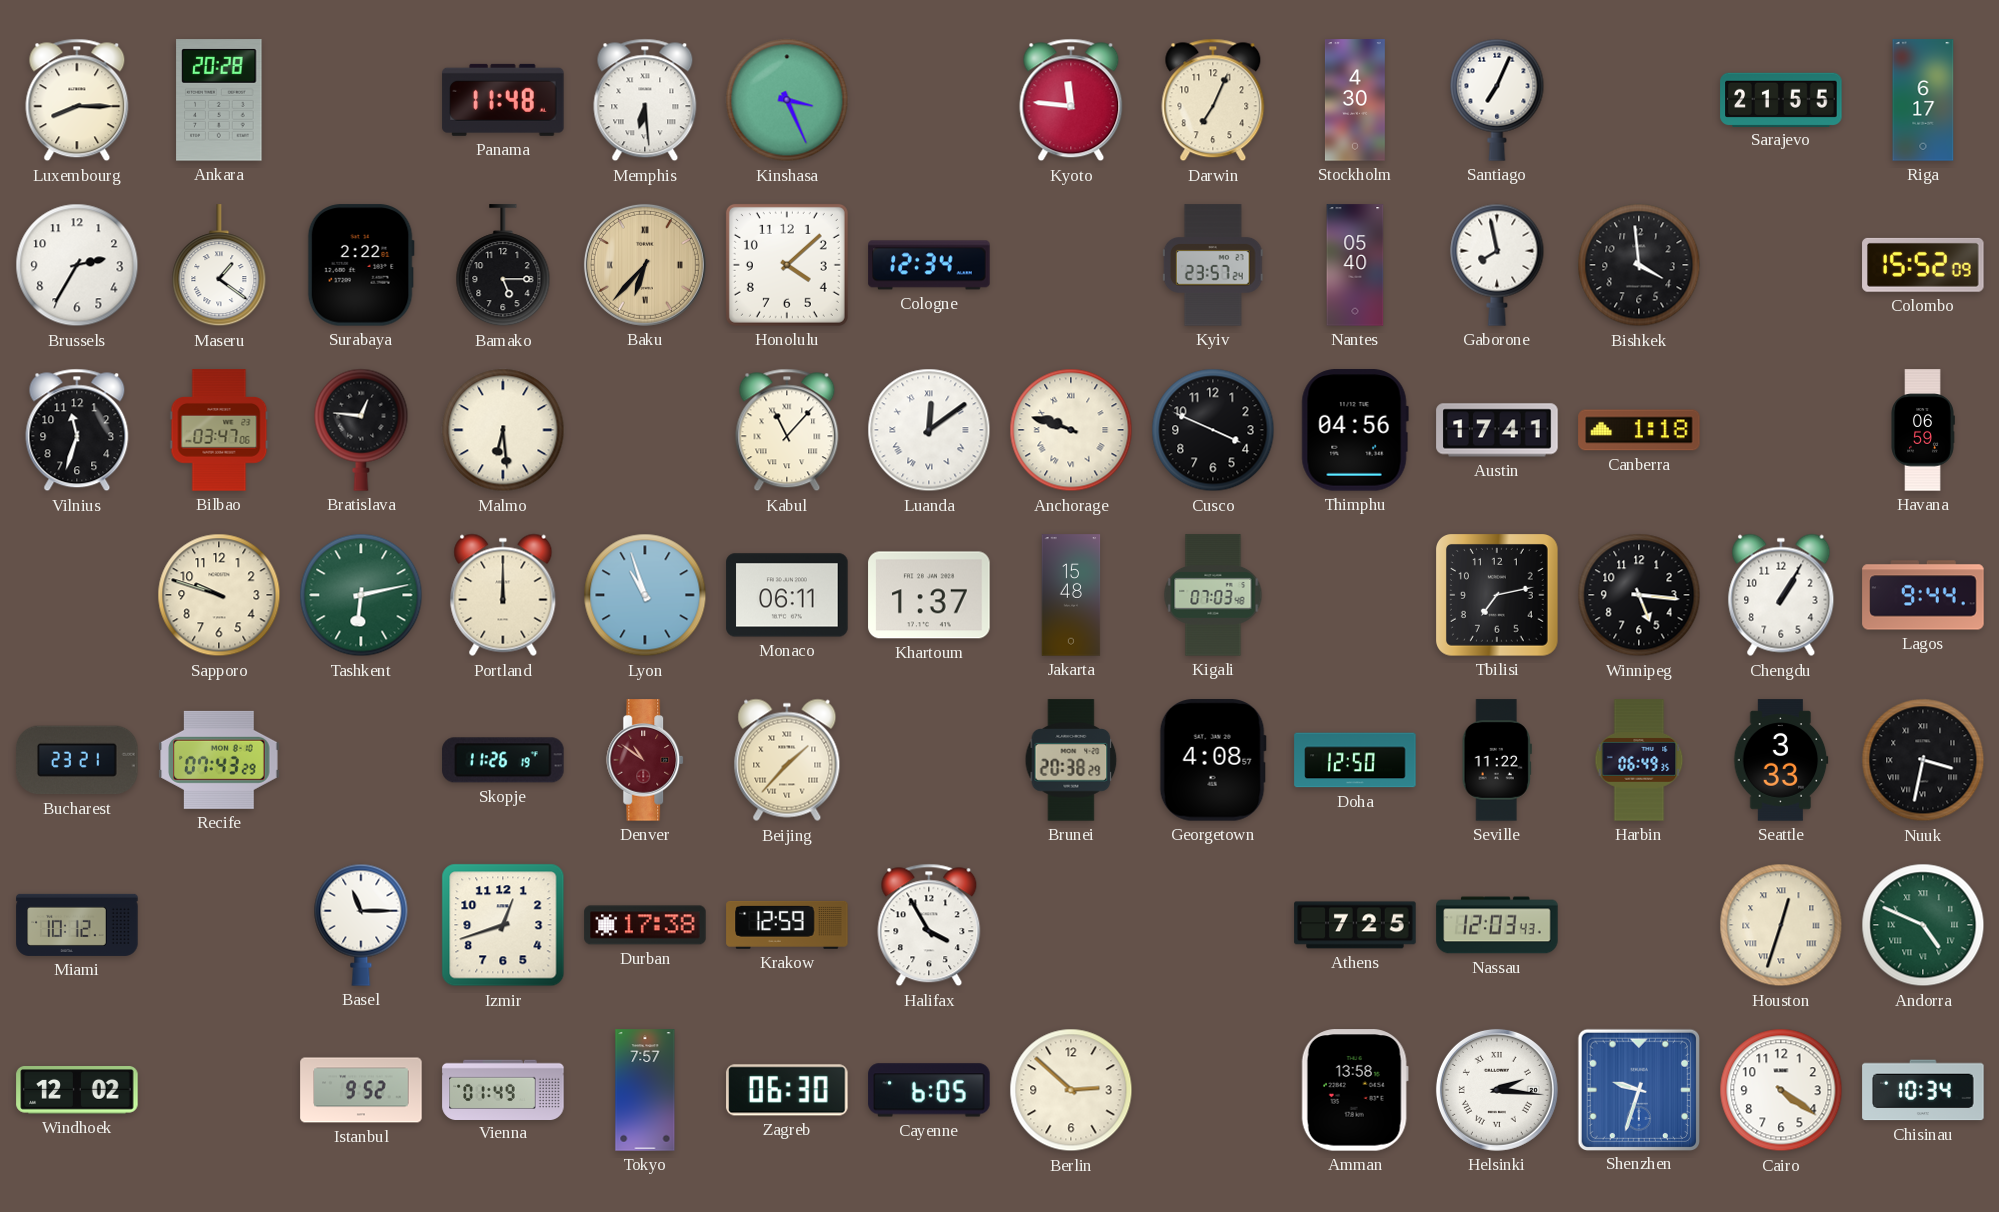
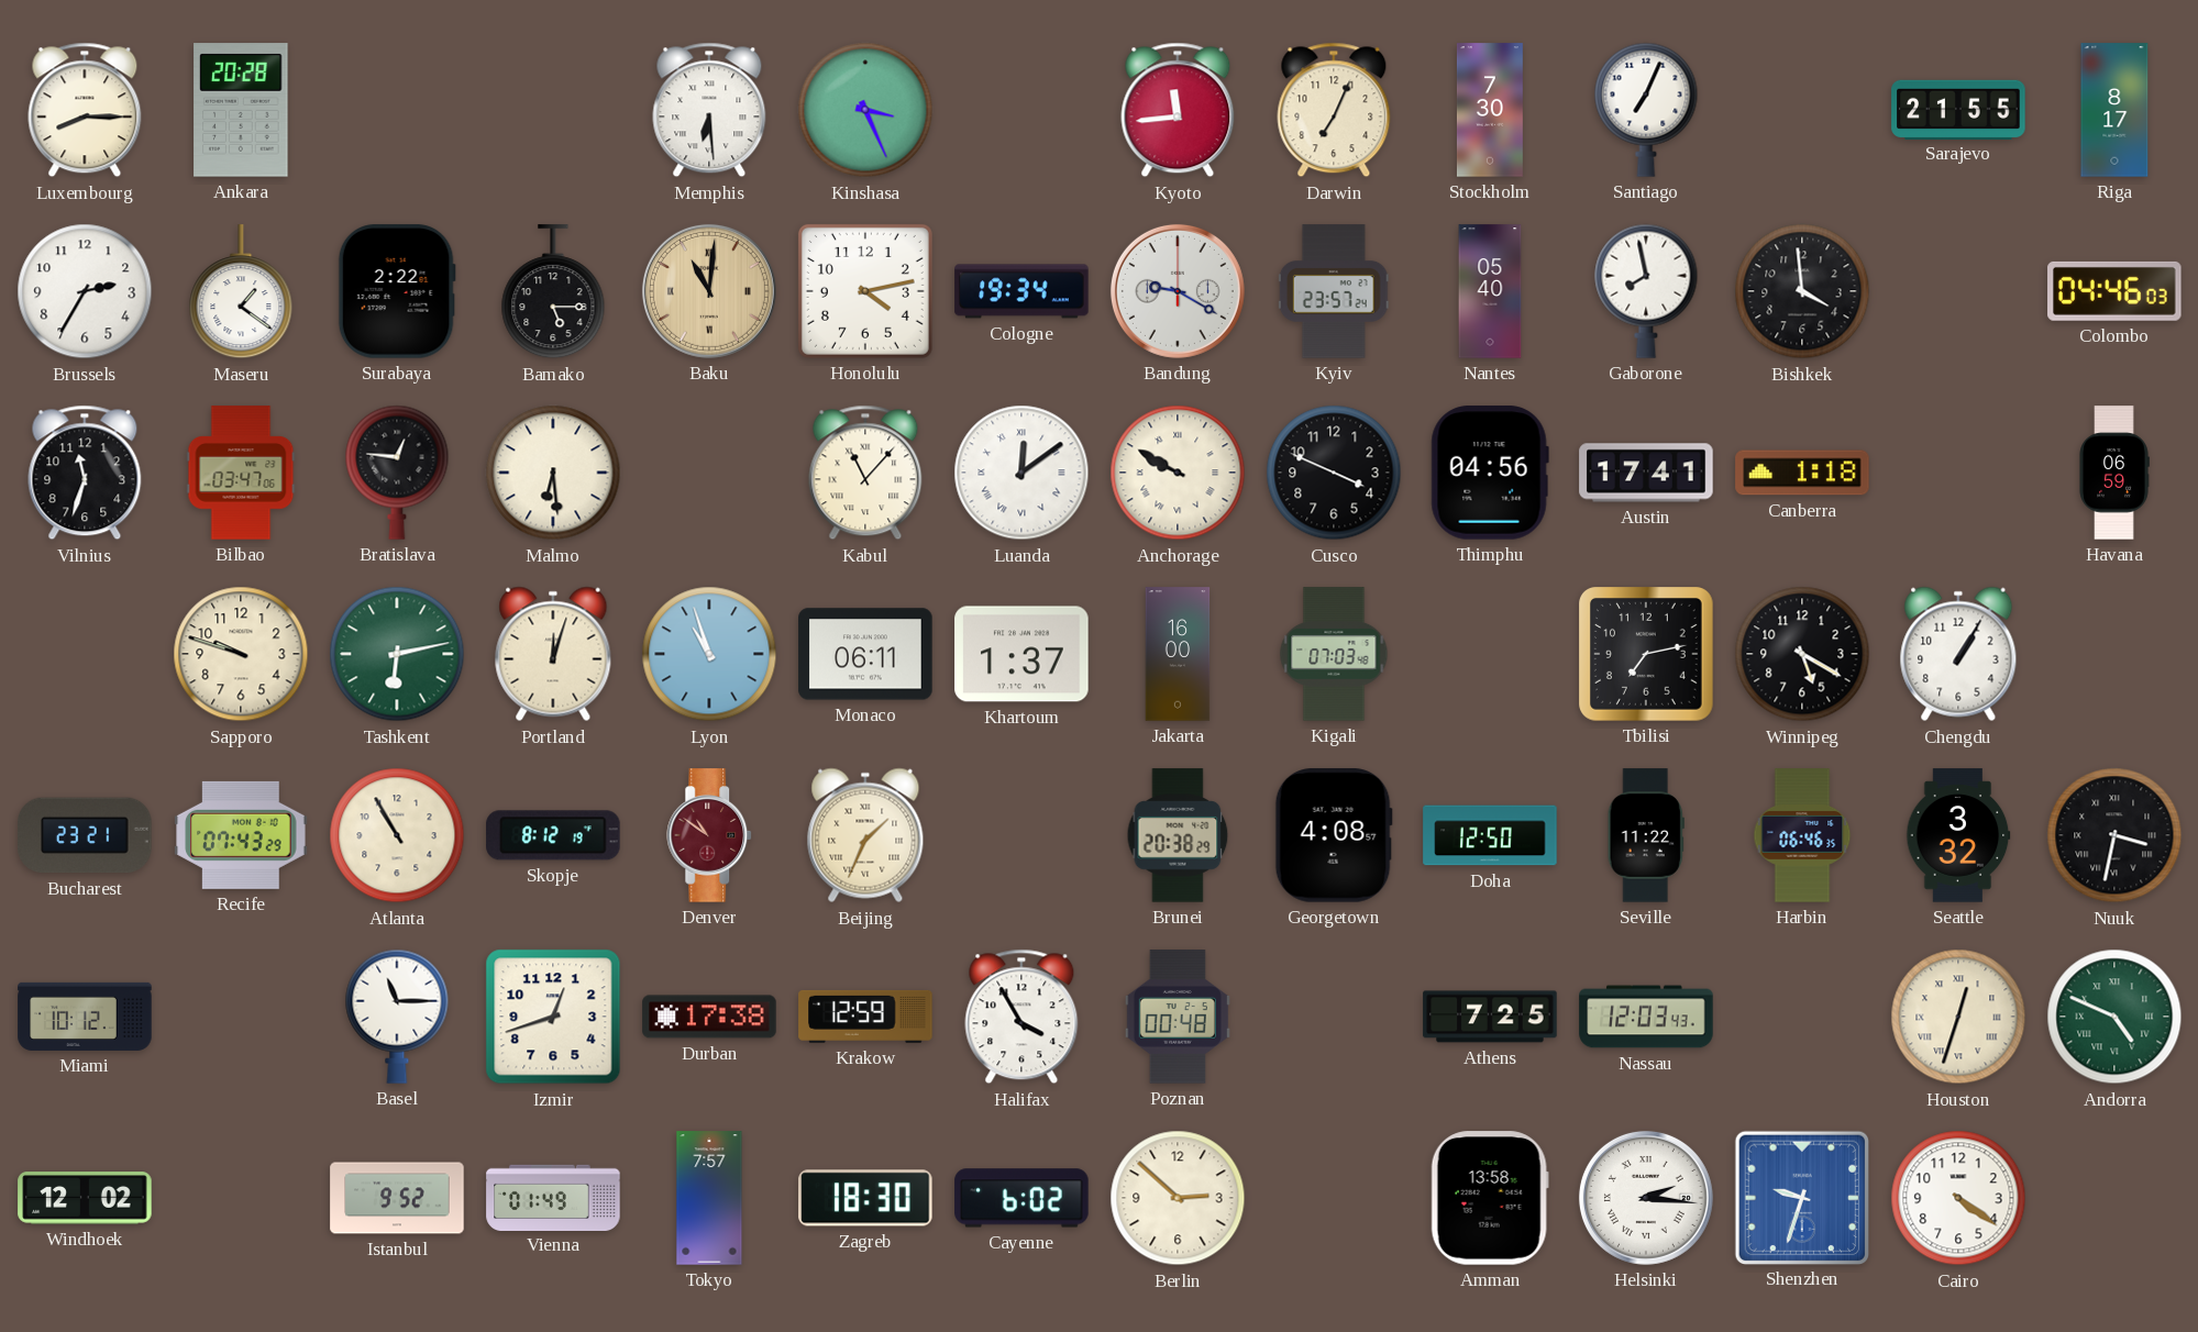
Panama: 11:48 -> none (503, 100)
Kyoto: 11:46 -> 11:44 (1178, 110)
Stockholm: 4:30 -> 7:30 (1490, 110)
Riga: 6:17 -> 8:17 (2114, 110)
Baku: 6:37 -> 11:01 (709, 291)
Honolulu: 4:08 -> 4:13 (865, 291)
Cologne: 12:34 -> 19:34 (1021, 291)
Bandung: none -> 9:20 (1178, 291)
Colombo: 15:52 -> 04:46 (2114, 291)
Anchorage: 9:48 -> 9:50 (1178, 473)
Portland: 12:00 -> 12:03 (553, 654)
Jakarta: 15:48 -> 16:00 (1178, 654)
Winnipeg: 5:16 -> 5:20 (1802, 654)
Lagos: 9:44 -> none (1923, 595)
Atlanta: none -> 10:55 (397, 835)
Skopje: 11:26 -> 8:12 (553, 835)
Beijing: 1:37 -> 1:34 (865, 835)
Harbin: 06:49 -> 06:46 (1802, 835)
Seattle: 3:33 -> 3:32 (1958, 835)
Poznan: none -> 00:48 (1178, 1017)
Zagreb: 06:30 -> 18:30 (865, 1198)
Cayenne: 6:05 -> 6:02 (1021, 1198)
Chisinau: 10:34 -> none (1923, 1090)
